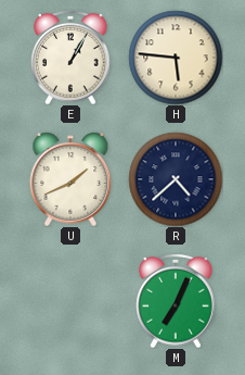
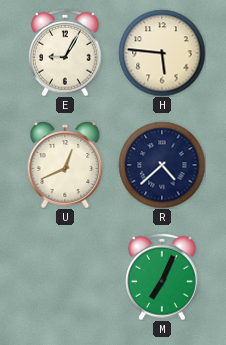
E: 1:05 -> 9:05 (65, 53)
U: 1:41 -> 12:41 (65, 165)
